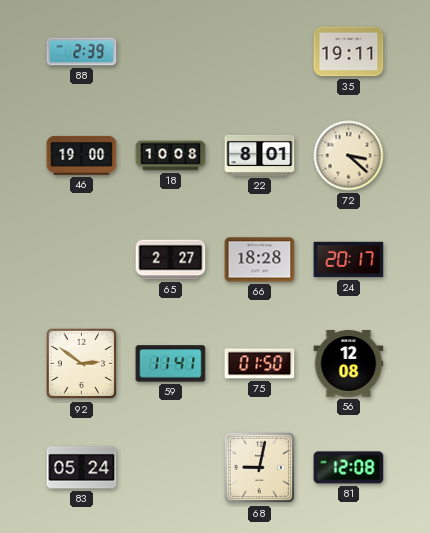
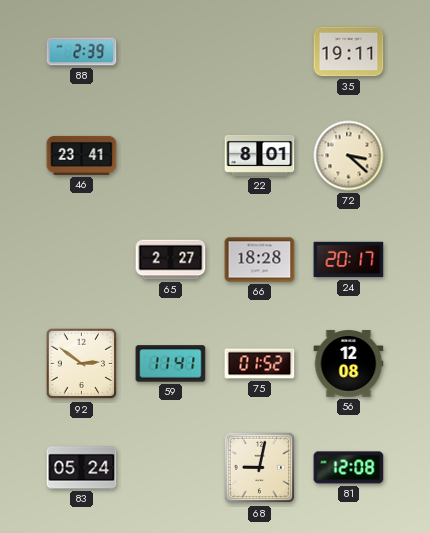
46: 19:00 -> 23:41 (82, 155)
18: 10:08 -> none (171, 156)
75: 01:50 -> 01:52 (260, 364)
